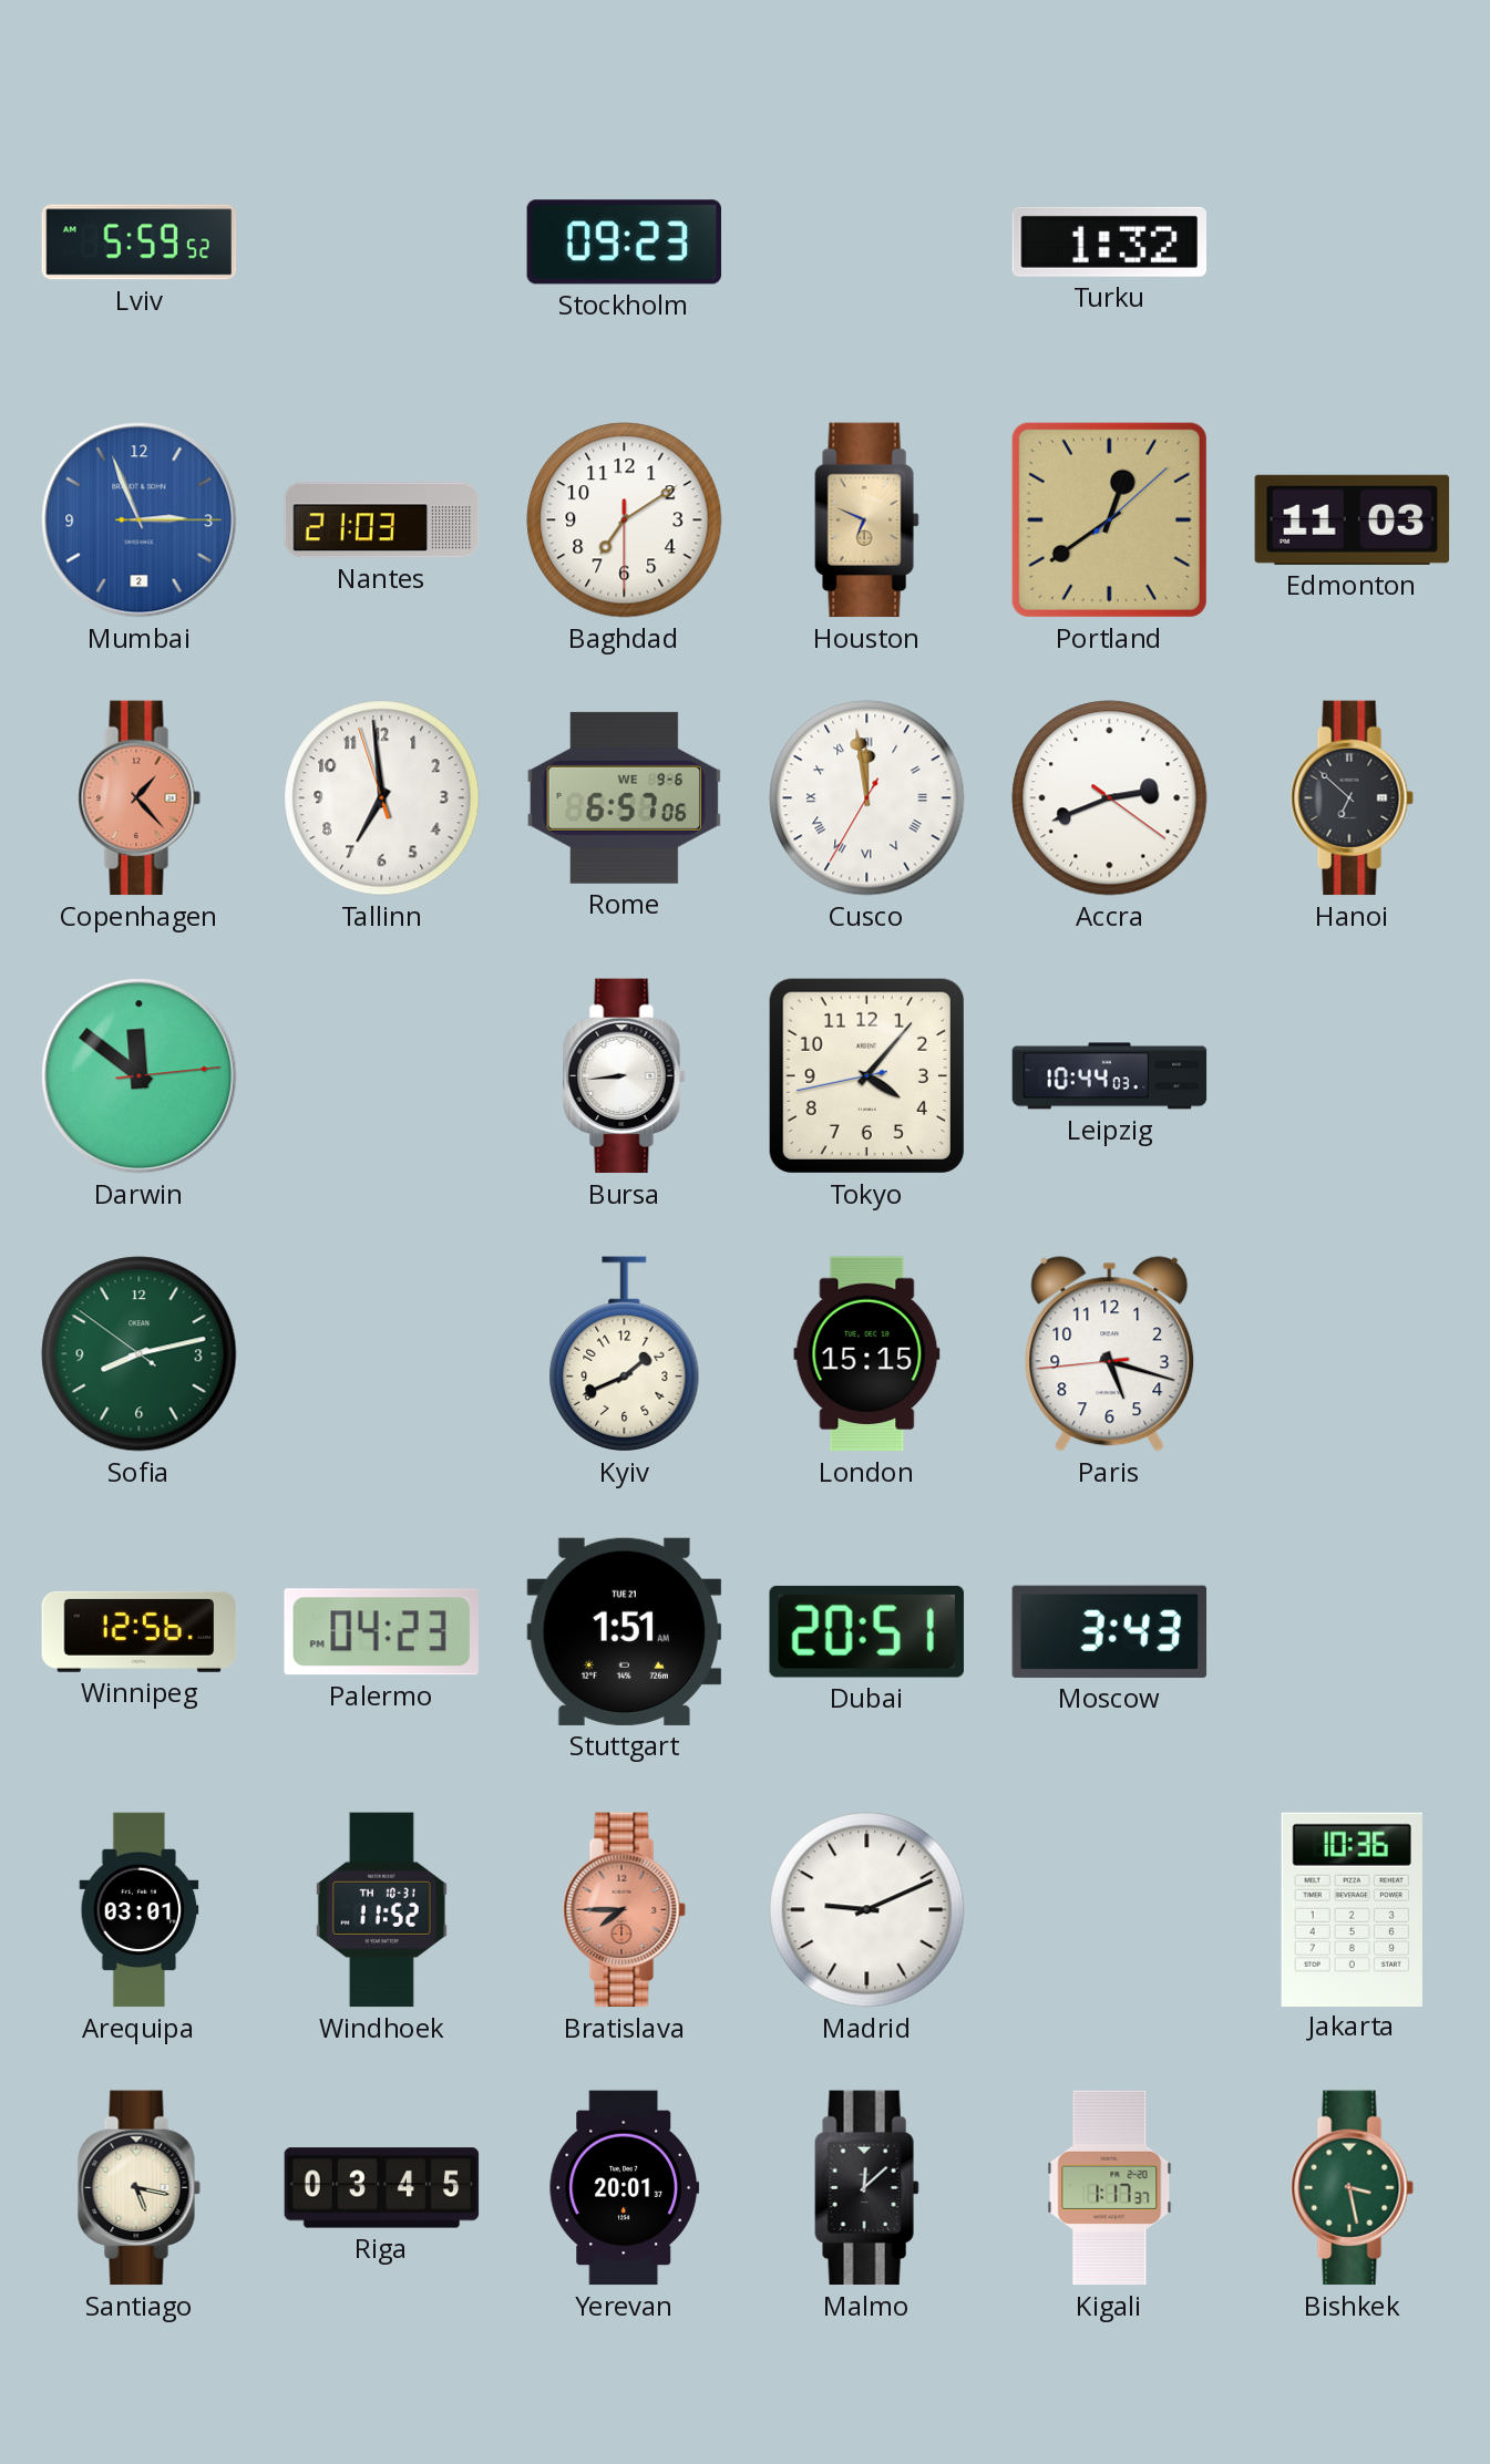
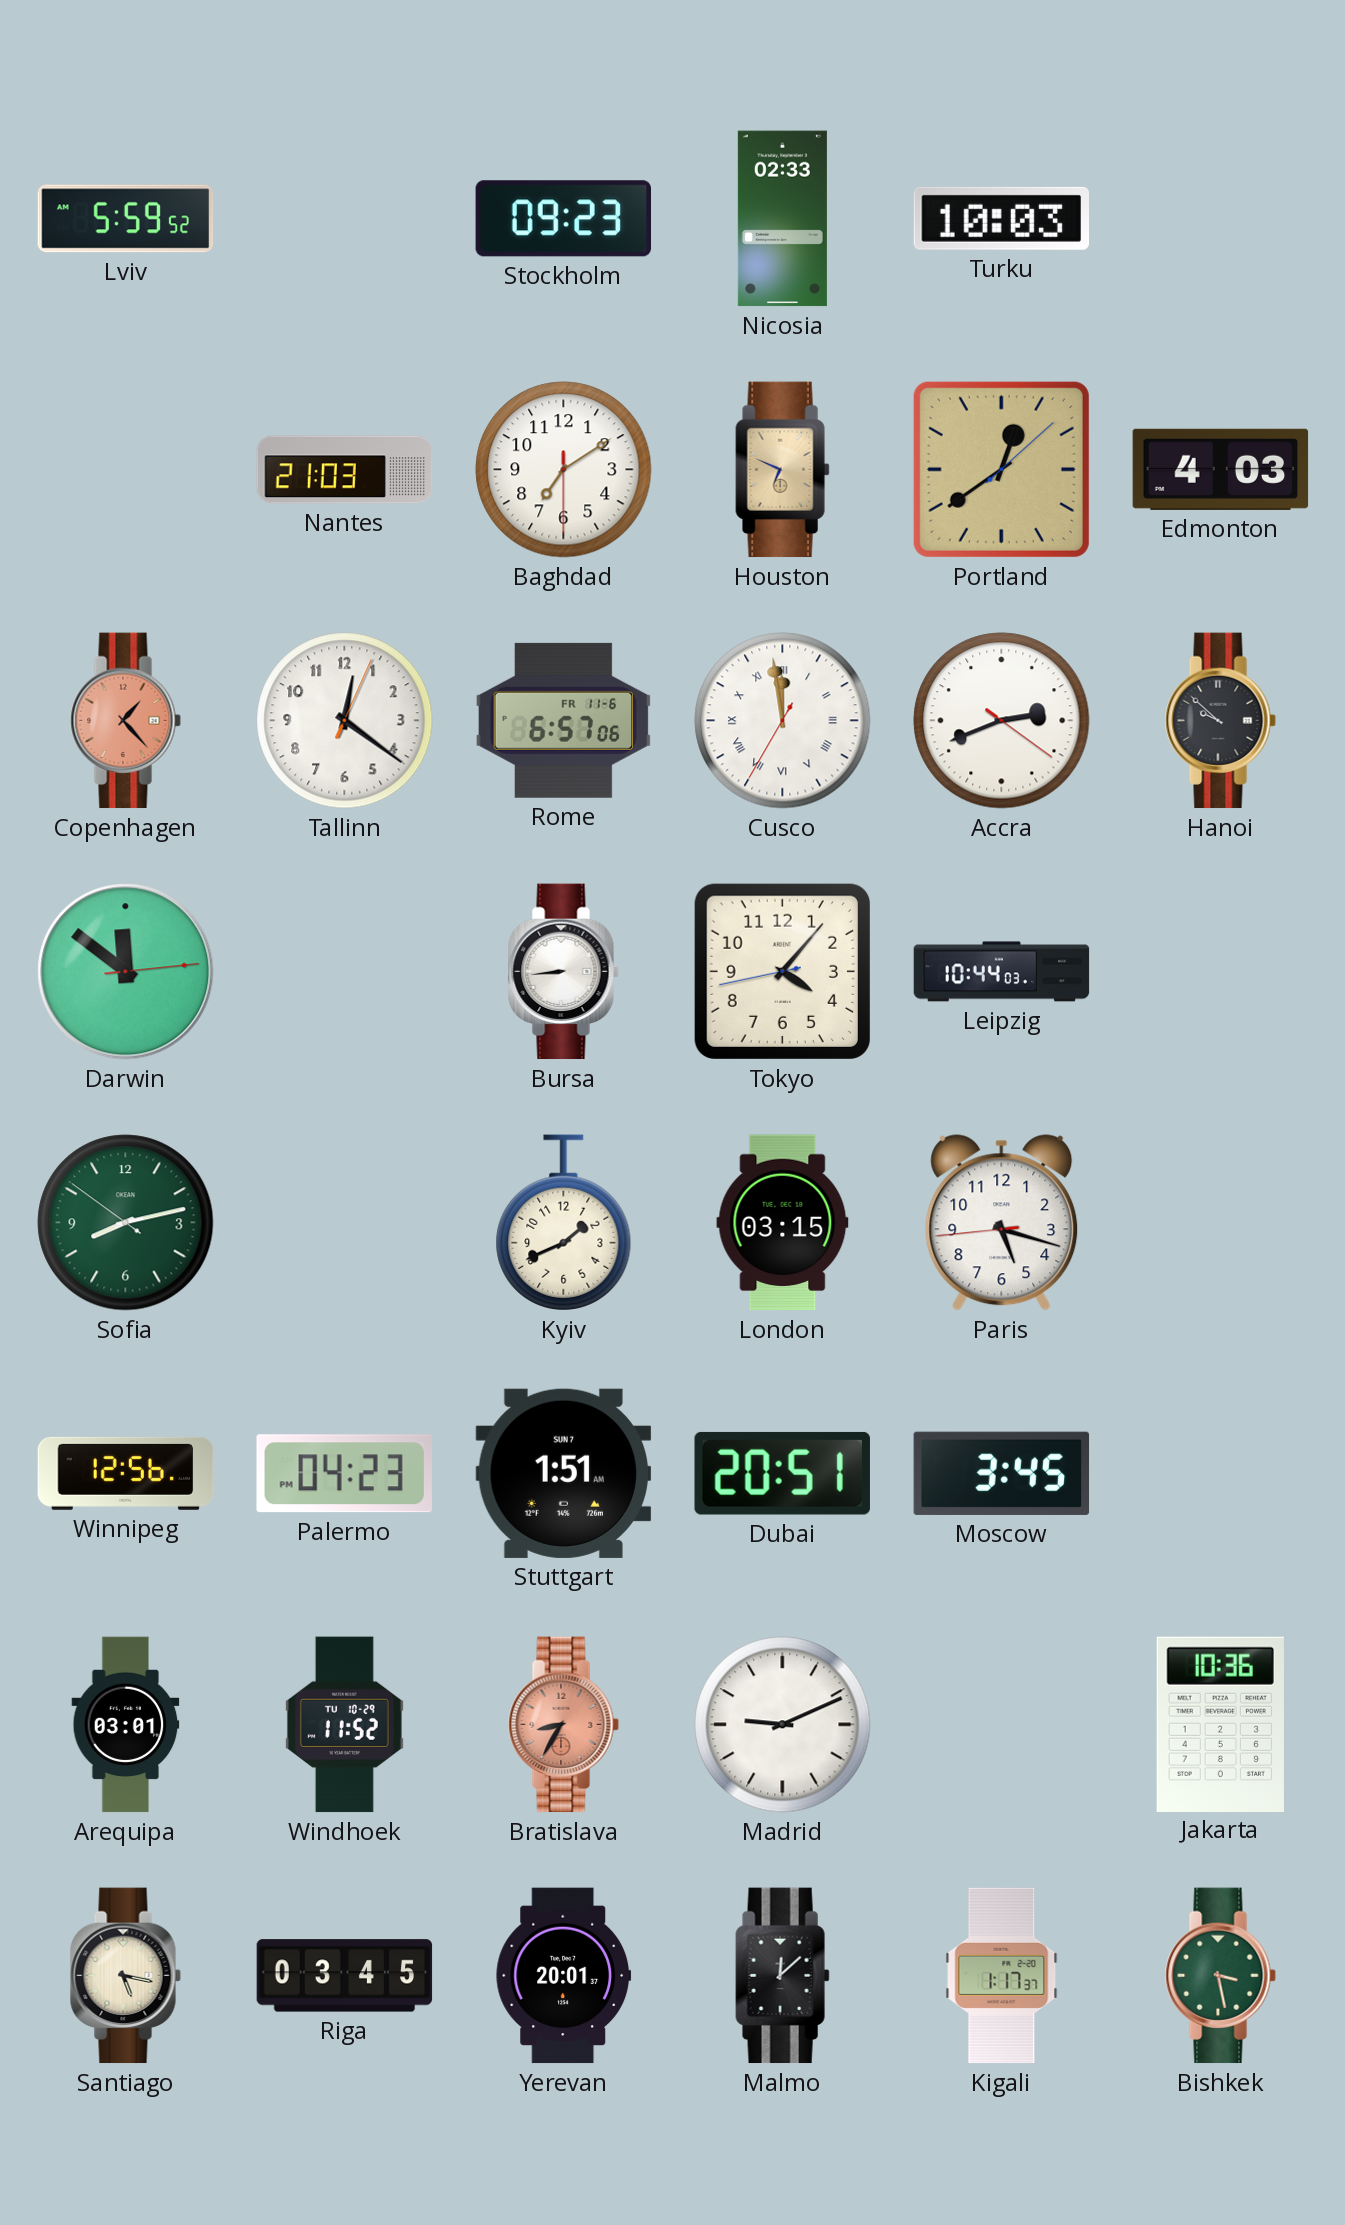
Nicosia: none -> 02:33 (782, 219)
Turku: 1:32 -> 10:03 (1002, 218)
Mumbai: 2:56 -> none (140, 520)
Edmonton: 11:03 -> 4:03 (1221, 469)
Tallinn: 6:58 -> 12:21 (345, 721)
Rome date: WE 9-6 -> FR 11-6 (564, 720)
Hanoi: 6:52 -> 9:52 (1220, 721)
London: 15:15 -> 03:15 (783, 1223)
Stuttgart date: TUE 21 -> SUN 7 (564, 1473)
Moscow: 3:43 -> 3:45 (1002, 1473)
Windhoek date: TH 10-31 -> TU 10-29 (344, 1725)
Bratislava: 7:45 -> 8:35 (563, 1725)
